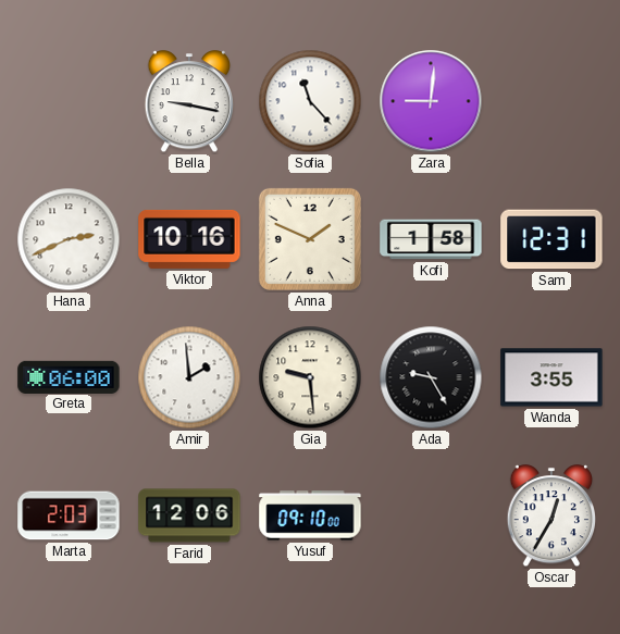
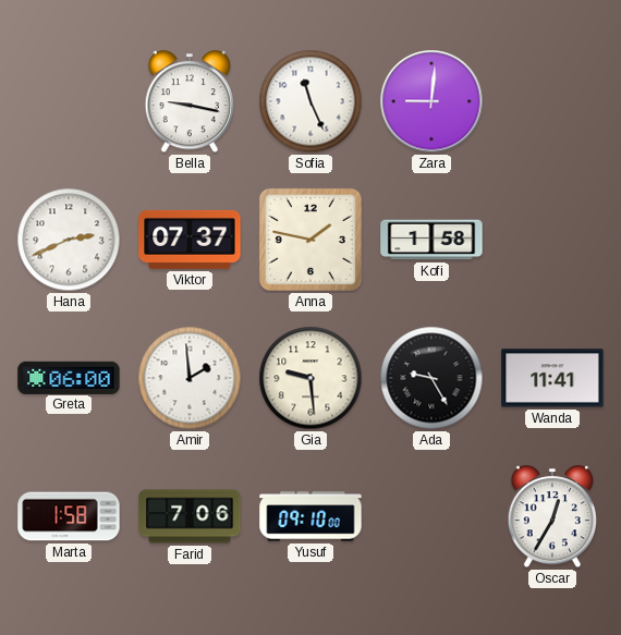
Sofia: 11:23 -> 11:26 (310, 101)
Viktor: 10:16 -> 07:37 (190, 240)
Anna: 1:49 -> 1:47 (310, 240)
Sam: 12:31 -> none (551, 239)
Wanda: 3:55 -> 11:41 (552, 378)
Marta: 2:03 -> 1:58 (69, 516)
Farid: 12:06 -> 7:06 (190, 516)
